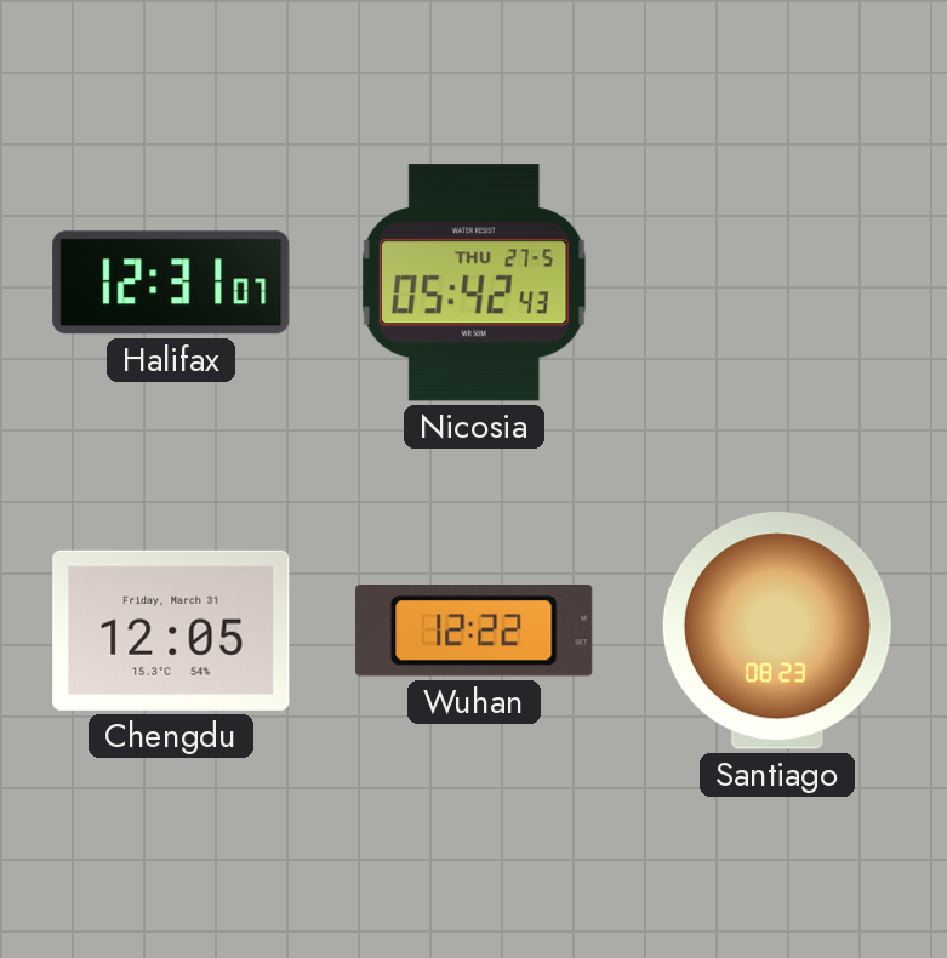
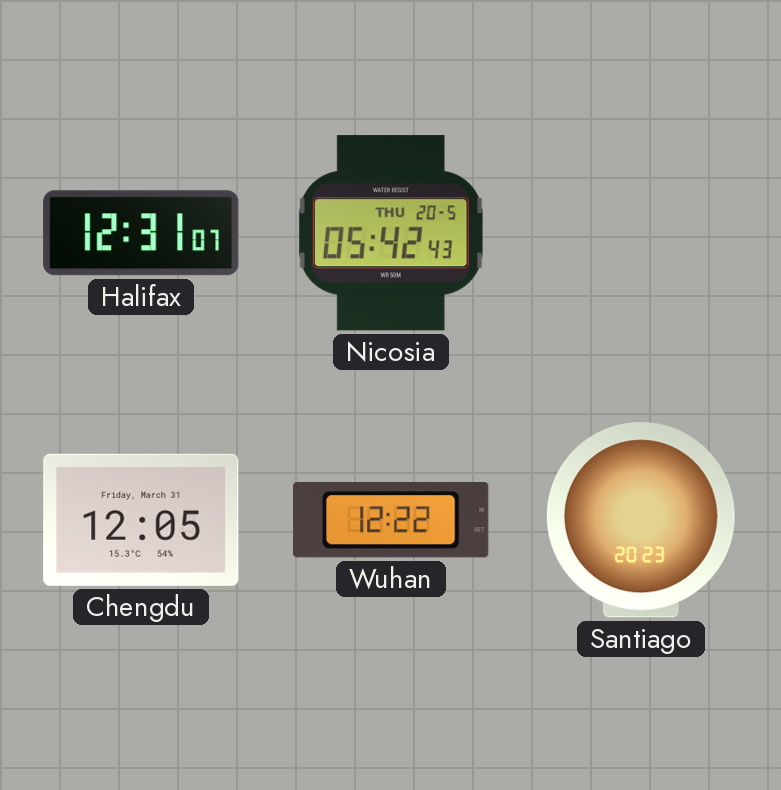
Nicosia date: THU 27-5 -> THU 20-5 (391, 233)
Santiago: 08:23 -> 20:23 (641, 520)
